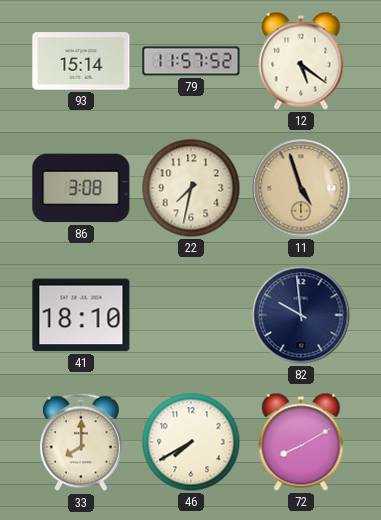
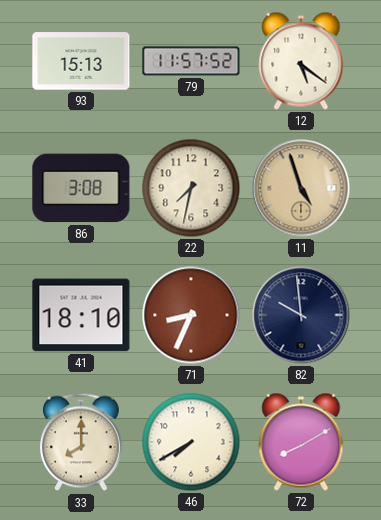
93: 15:14 -> 15:13 (81, 61)
71: none -> 8:34 (191, 315)
